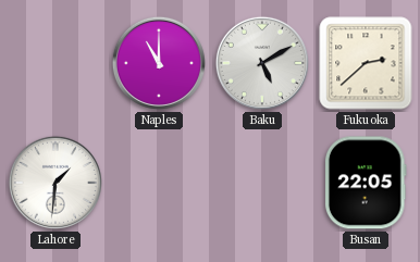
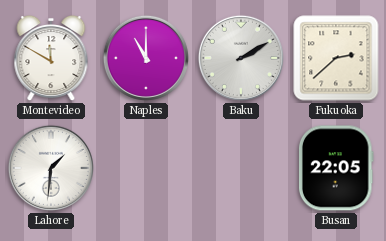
Montevideo: none -> 11:50 (51, 58)
Baku: 5:10 -> 2:10 (241, 58)
